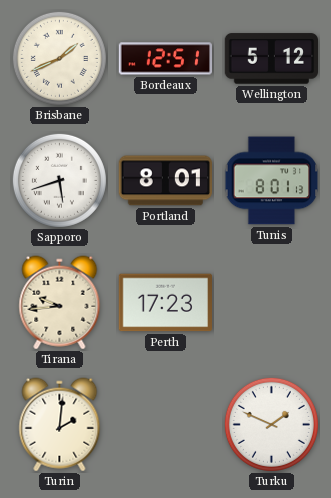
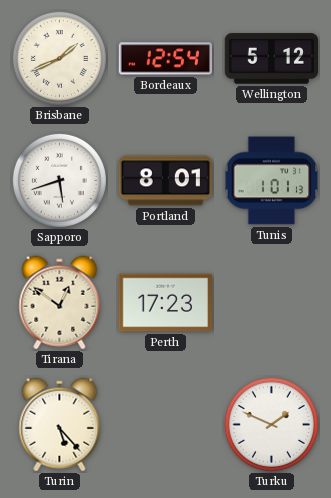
Bordeaux: 12:51 -> 12:54 (165, 59)
Tunis: 8:01 -> 1:01 (272, 181)
Tirana: 9:44 -> 12:51 (60, 303)
Turin: 2:01 -> 5:23 (60, 425)
